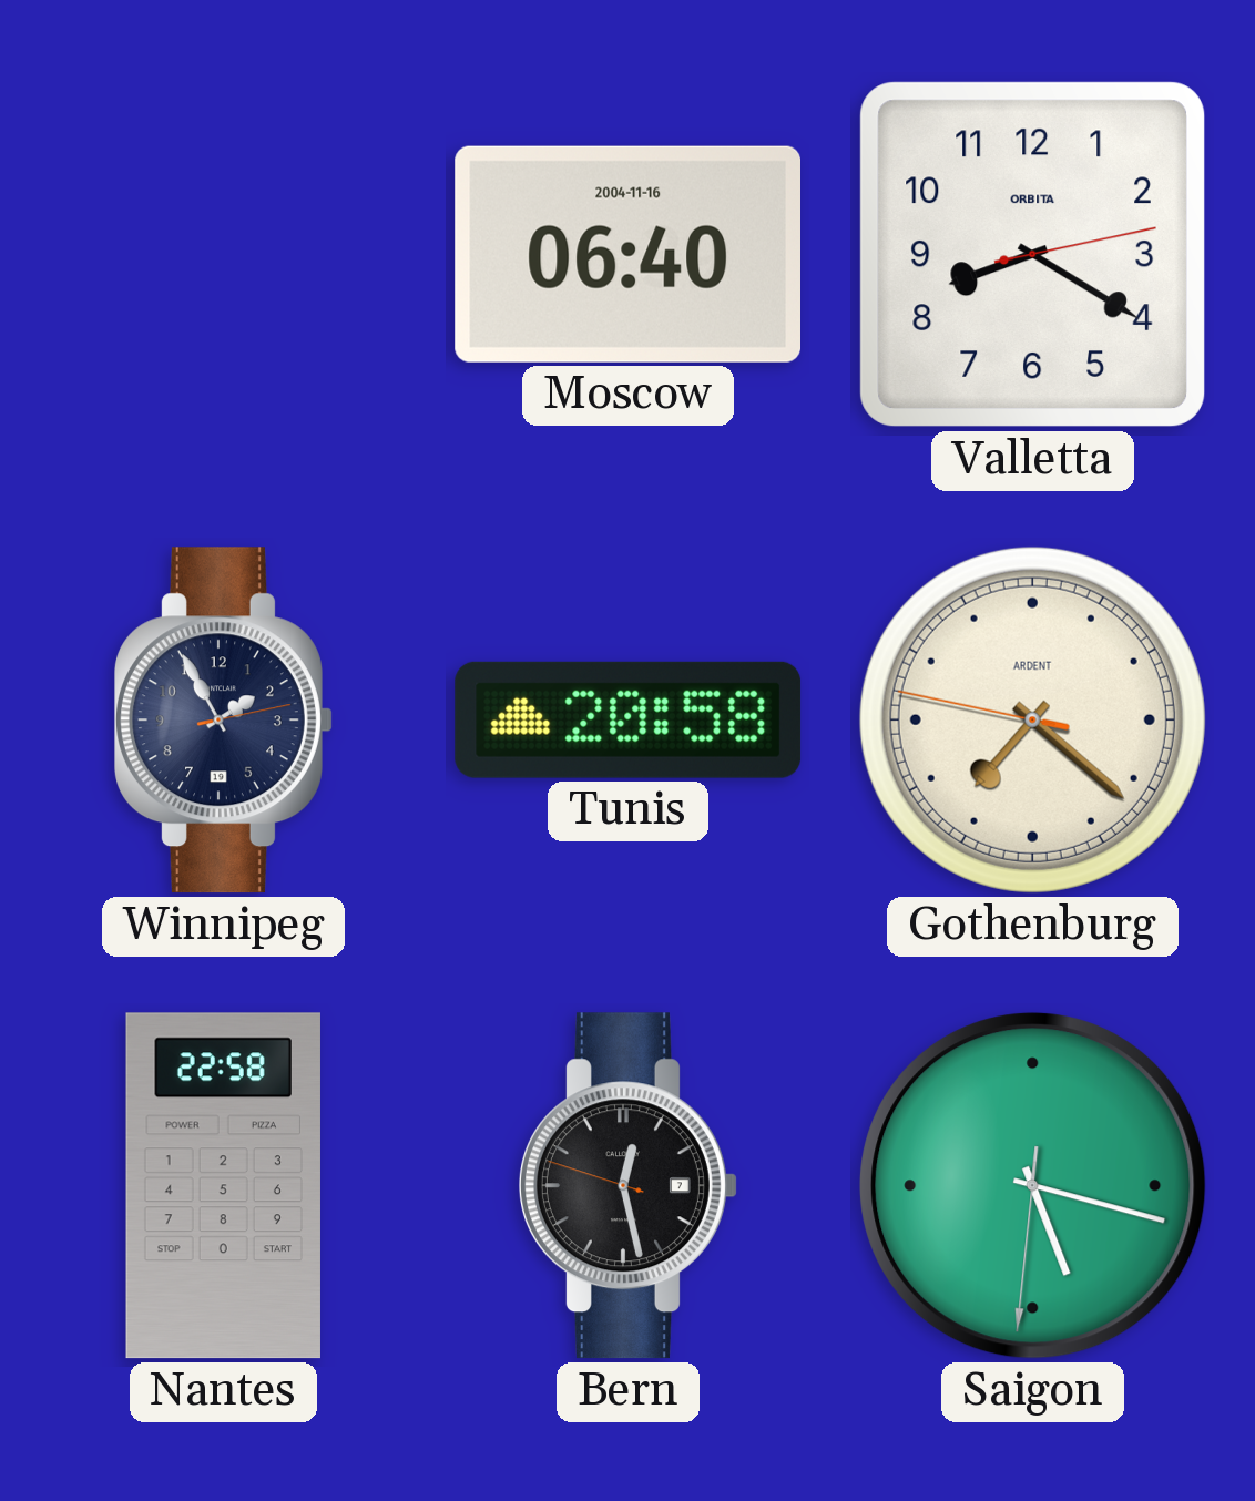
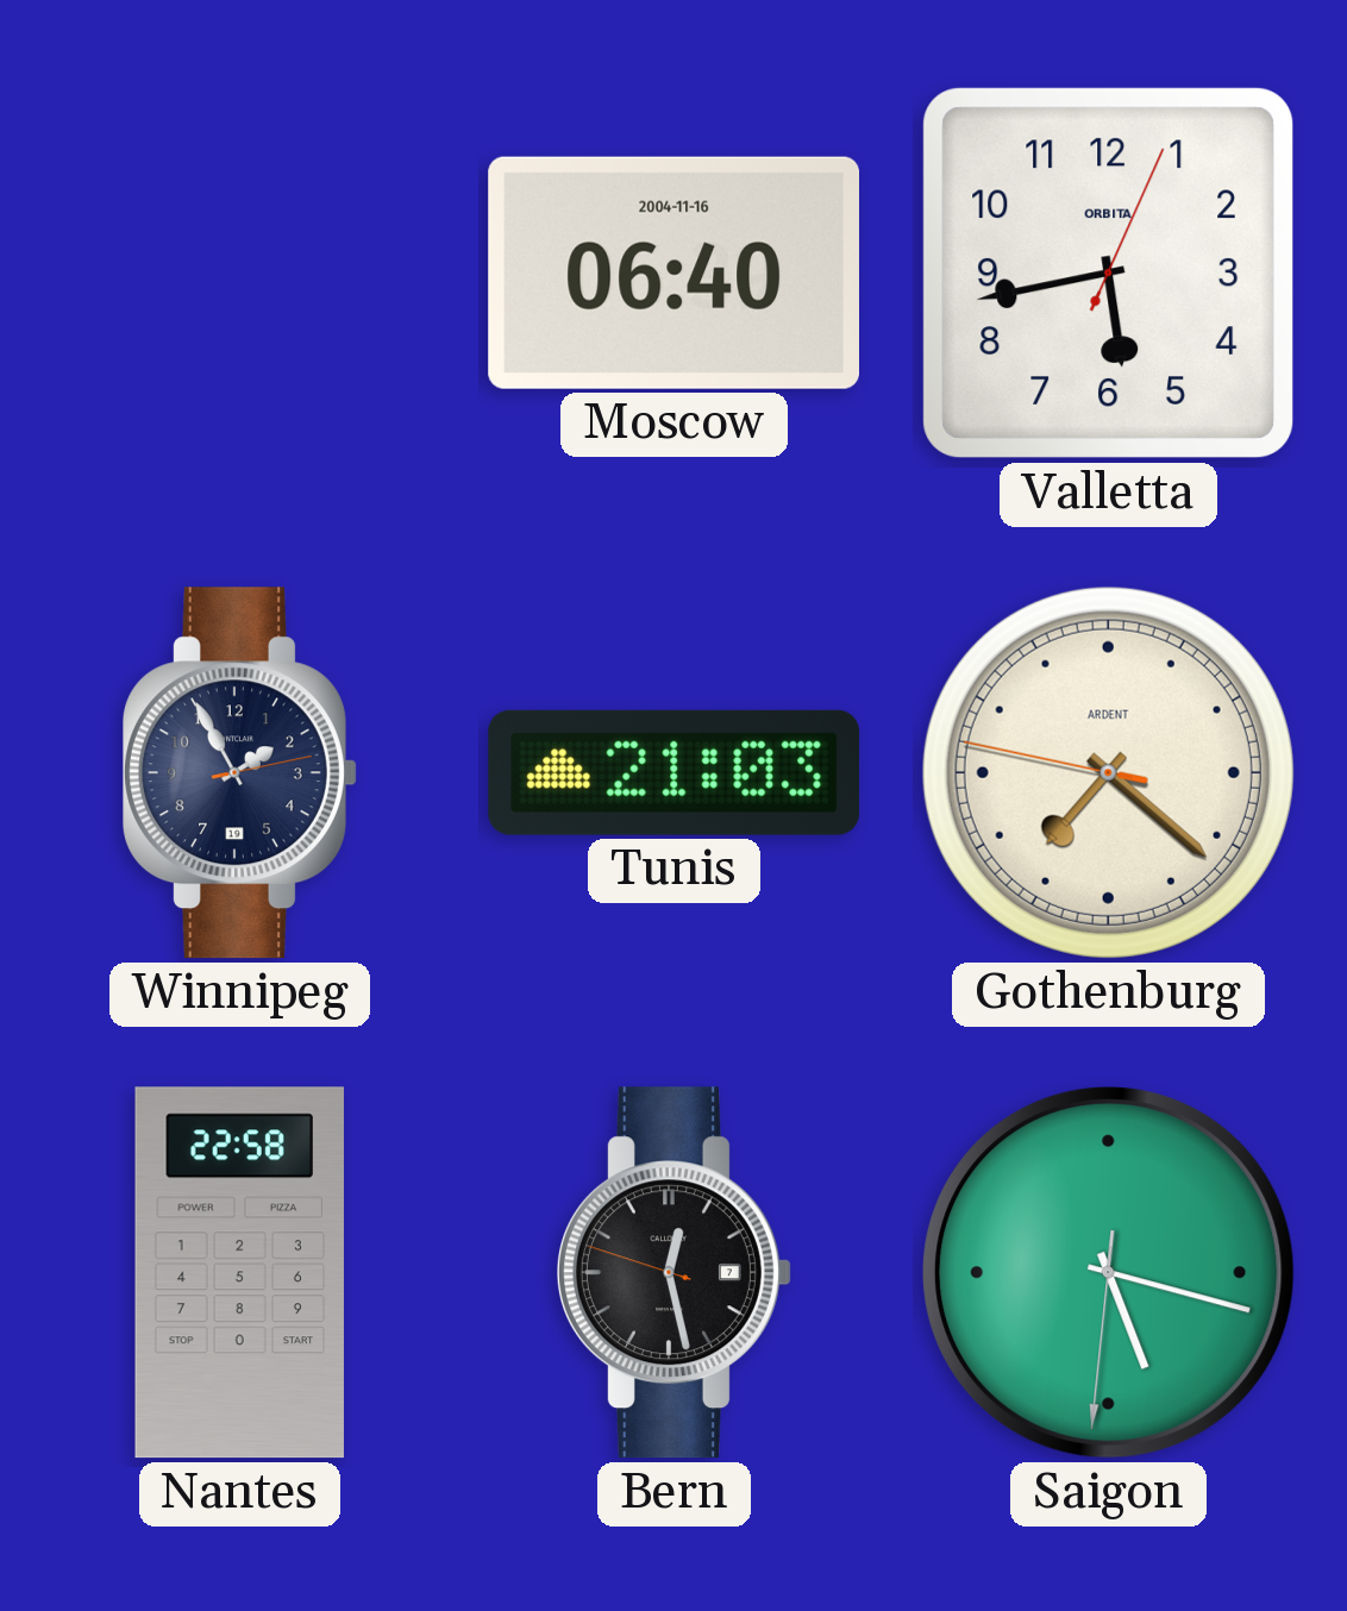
Valletta: 8:20 -> 5:43 (1108, 272)
Tunis: 20:58 -> 21:03 (675, 772)
